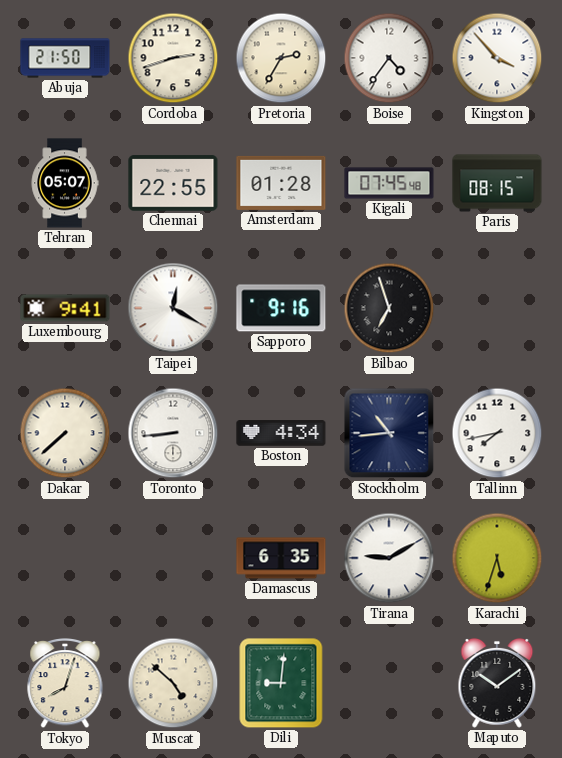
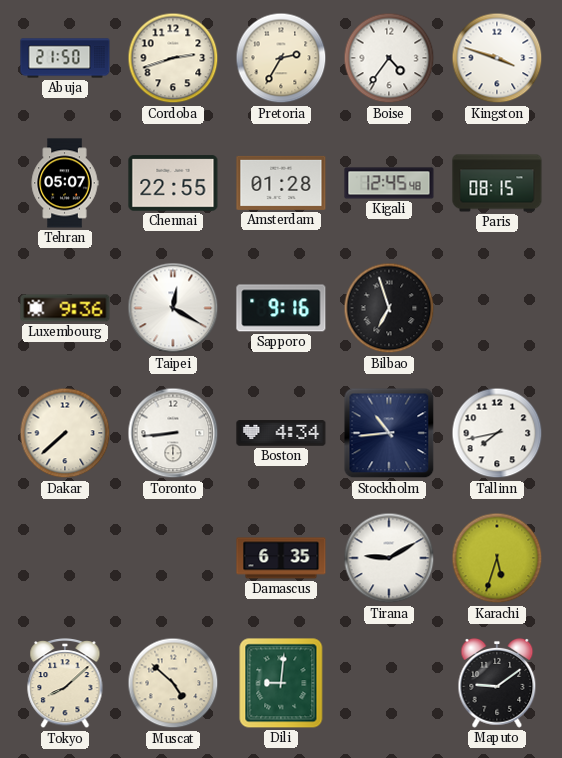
Kingston: 3:53 -> 3:48 (497, 58)
Kigali: 07:45 -> 12:45 (389, 183)
Luxembourg: 9:41 -> 9:36 (65, 308)
Tokyo: 8:03 -> 8:08 (65, 684)
Maputo: 10:09 -> 9:09 (497, 683)
